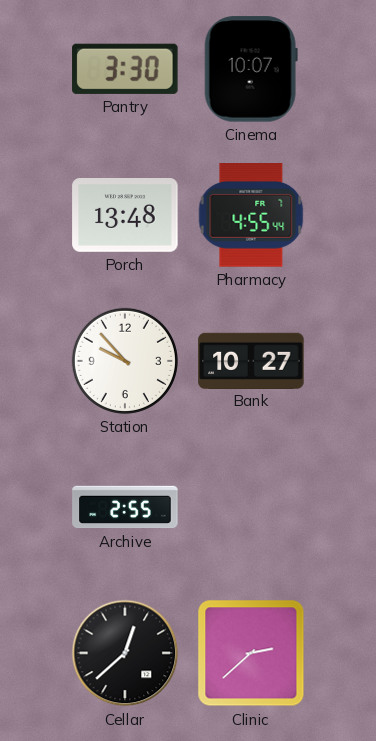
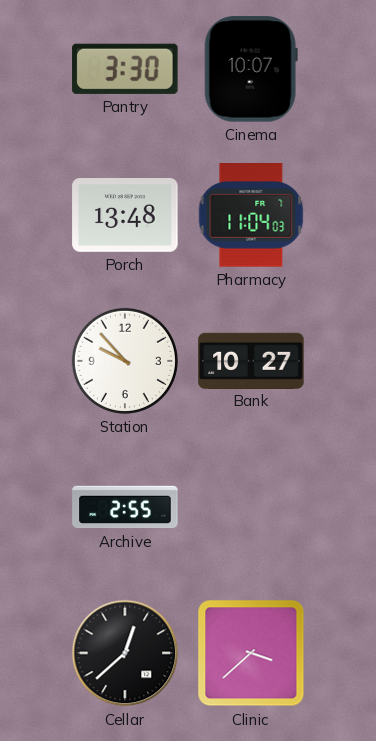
Pharmacy: 4:55 -> 11:04 (251, 216)
Clinic: 2:38 -> 3:38 (251, 653)
